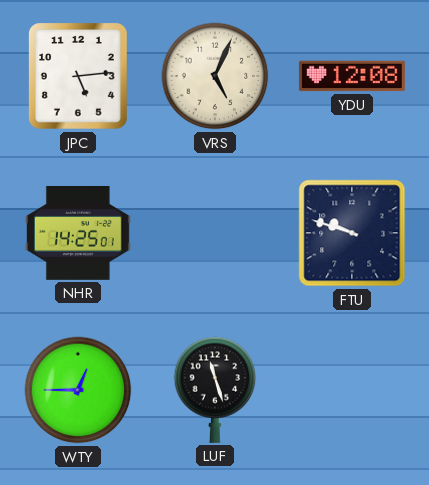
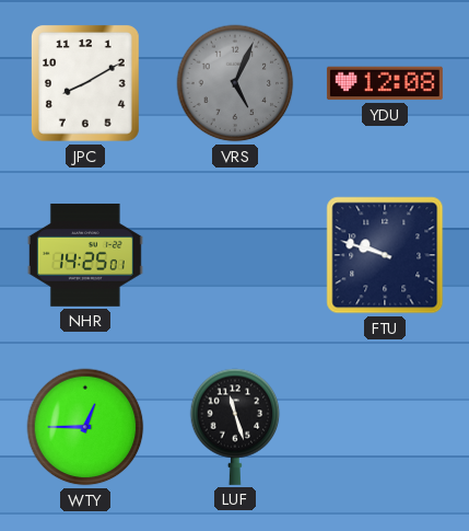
JPC: 5:14 -> 8:10 (86, 84)
VRS dial: cream -> grey (235, 83)
